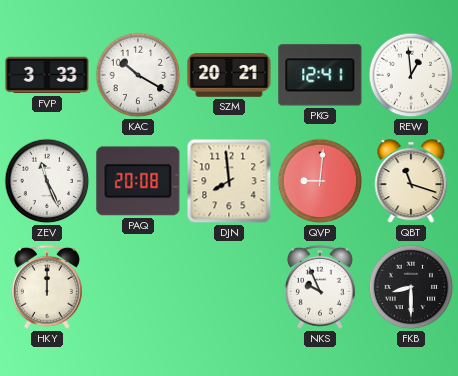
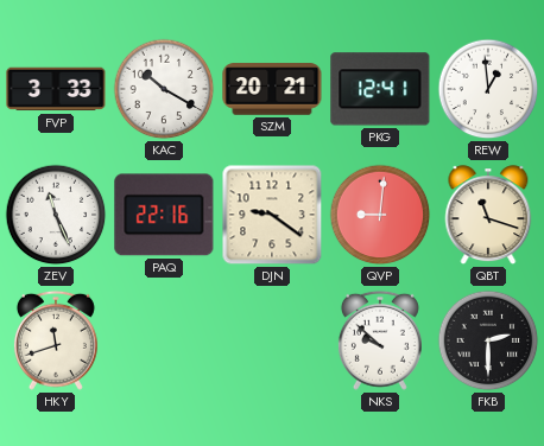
PAQ: 20:08 -> 22:16 (164, 215)
DJN: 7:59 -> 9:21 (272, 215)
HKY: 12:00 -> 11:42 (56, 340)
NKS: 9:56 -> 9:52 (380, 340)
FKB: 8:30 -> 2:30 (488, 340)
